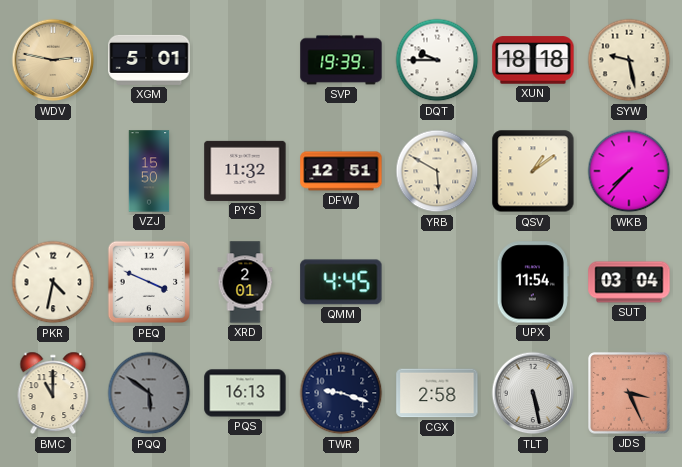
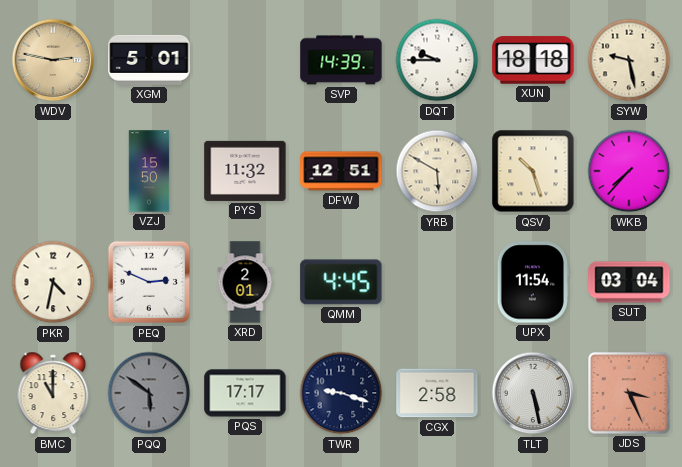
SVP: 19:39 -> 14:39 (341, 60)
QSV: 1:09 -> 10:27 (533, 171)
PEQ: 3:49 -> 2:49 (149, 282)
PQS: 16:13 -> 17:17 (245, 393)
